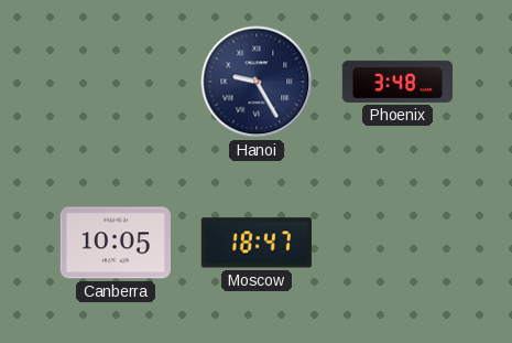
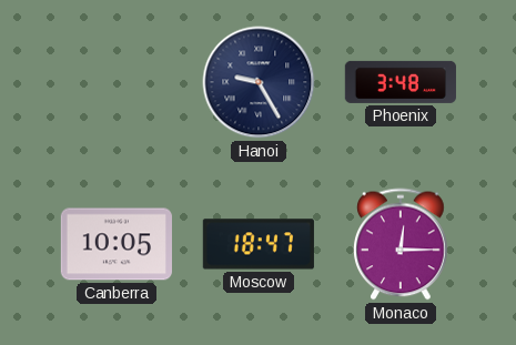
Monaco: none -> 12:15 (401, 244)
